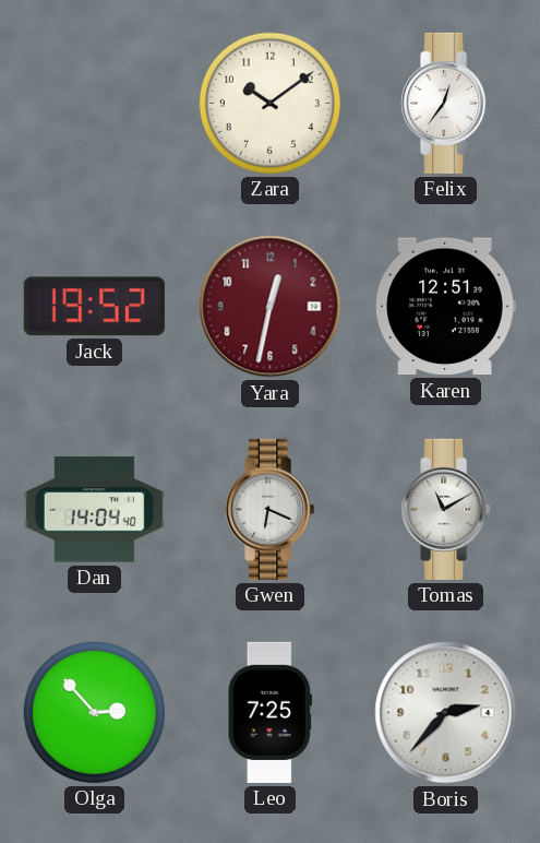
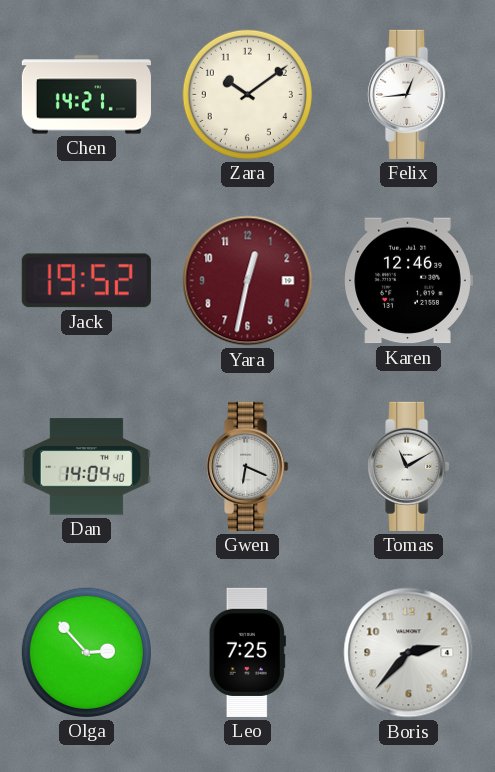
Chen: none -> 14:21 (86, 95)
Felix: 12:36 -> 12:44 (409, 94)
Karen: 12:51 -> 12:46 (408, 281)
